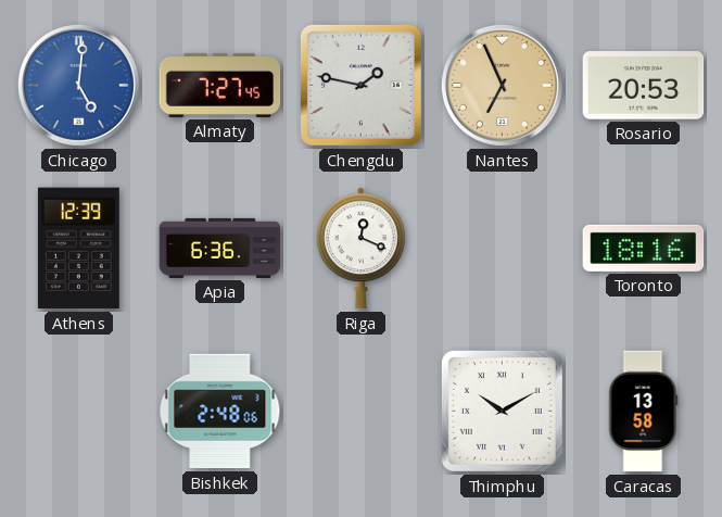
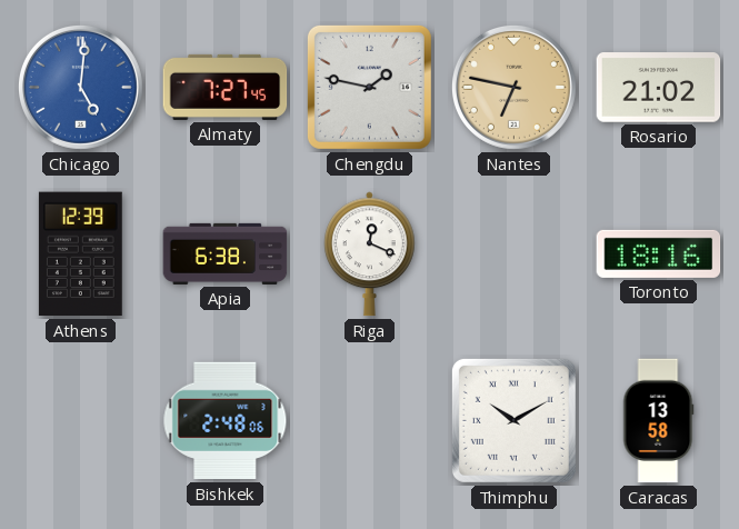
Nantes: 6:56 -> 6:47 (513, 87)
Rosario: 20:53 -> 21:02 (659, 88)
Apia: 6:36 -> 6:38 (226, 253)
